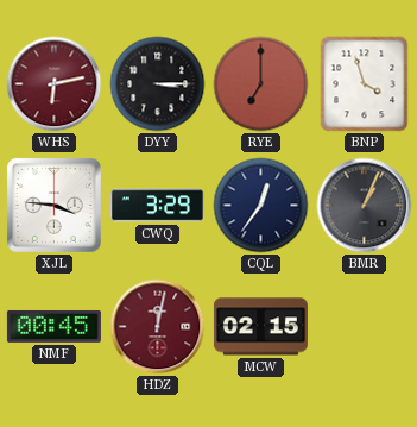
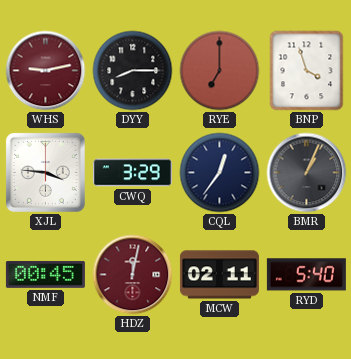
WHS: 6:13 -> 9:13 (46, 71)
DYY: 3:15 -> 8:15 (133, 71)
MCW: 02:15 -> 02:11 (219, 275)
RYD: none -> 5:40 (306, 275)
